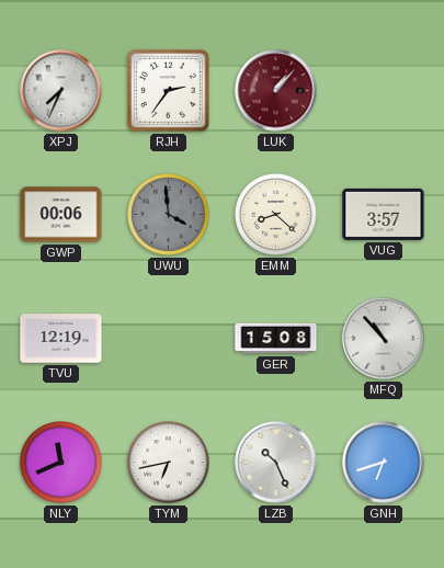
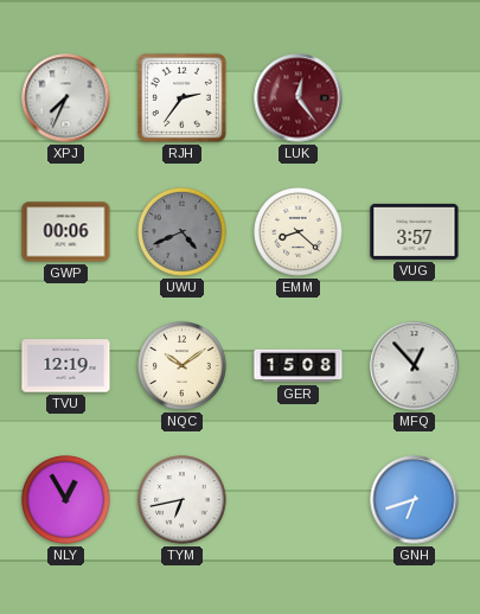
LUK: 1:07 -> 12:24 (299, 98)
UWU: 3:59 -> 4:41 (183, 232)
NQC: none -> 10:09 (183, 366)
MFQ: 10:53 -> 12:53 (415, 366)
NLY: 11:41 -> 12:55 (66, 500)
LZB: 10:26 -> none (276, 463)
